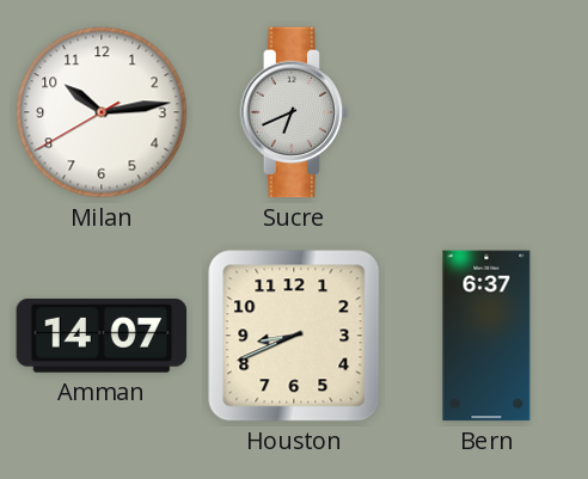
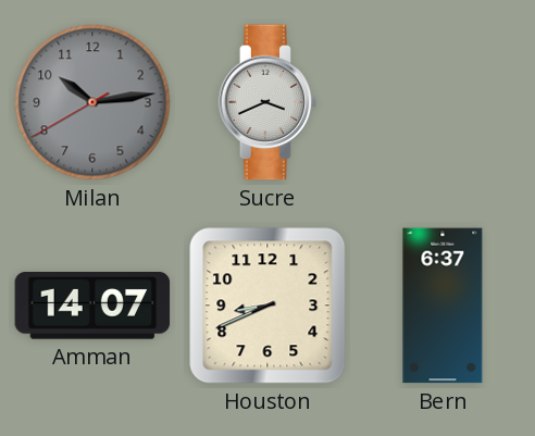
Milan dial: white -> grey (92, 102)
Sucre: 6:41 -> 3:41 (267, 102)
